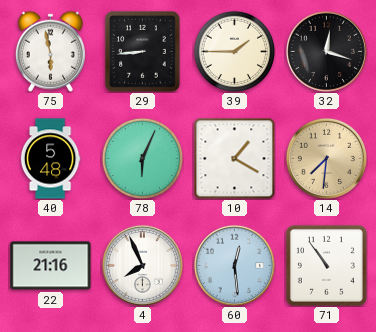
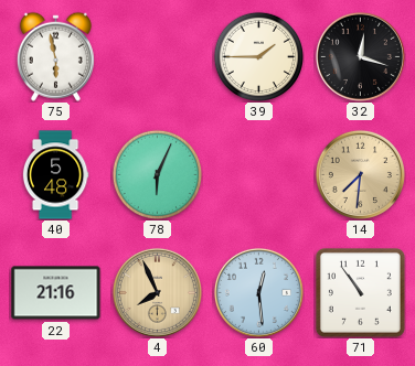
29: 8:44 -> none (143, 52)
10: 1:20 -> none (234, 158)
4 dial: white -> champagne (157, 292)
